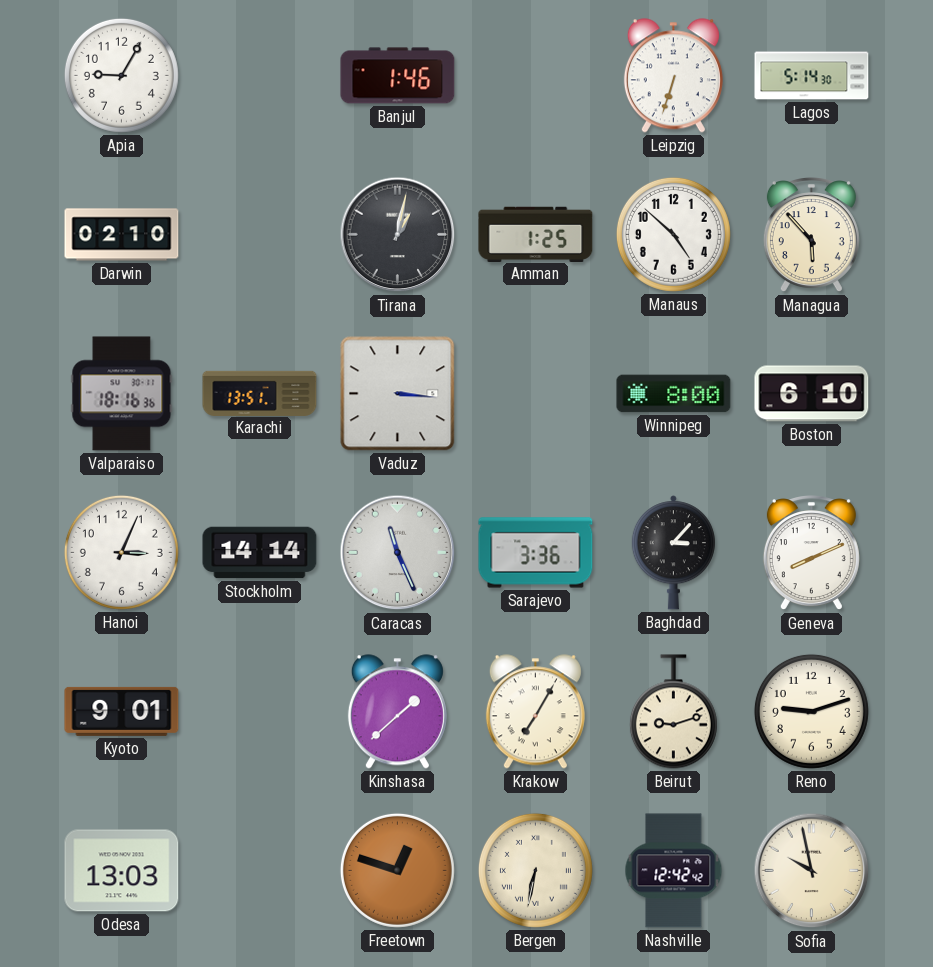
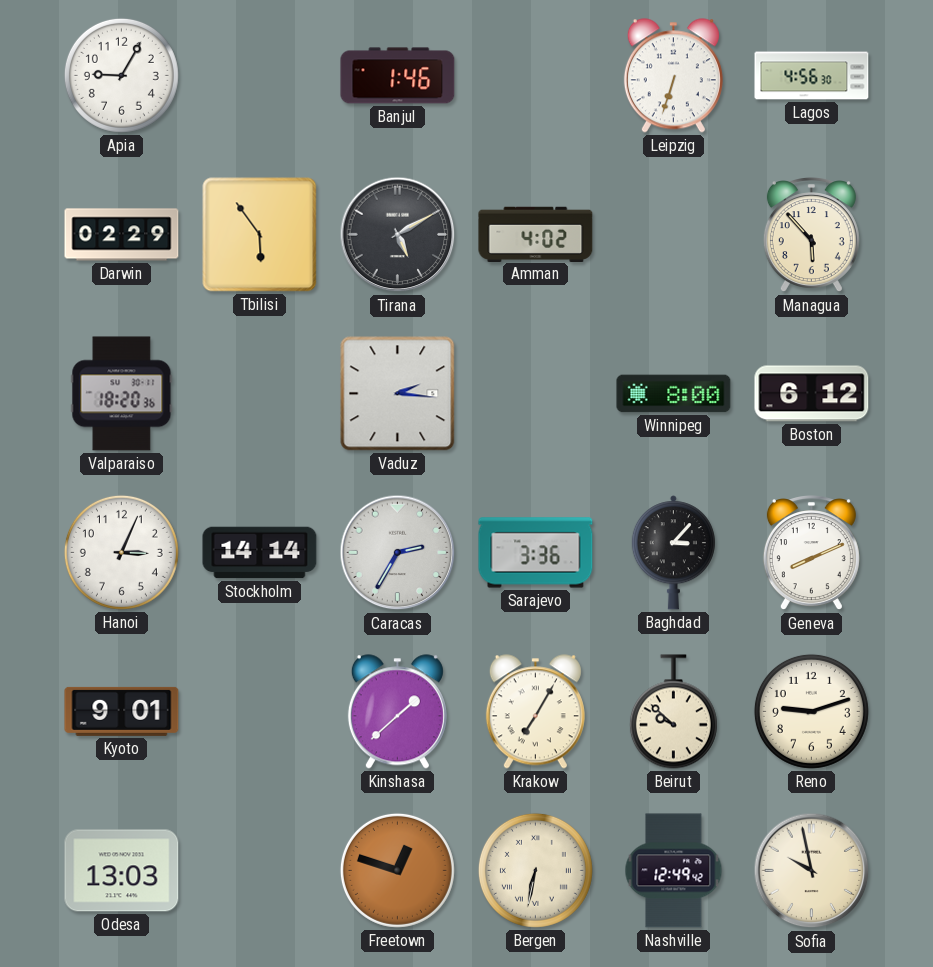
Lagos: 5:14 -> 4:56 (812, 76)
Darwin: 02:10 -> 02:29 (122, 235)
Tbilisi: none -> 5:54 (260, 235)
Tirana: 1:02 -> 5:10 (398, 235)
Amman: 1:25 -> 4:02 (536, 234)
Manaus: 4:52 -> none (673, 234)
Valparaiso: 18:16 -> 18:20 (122, 394)
Karachi: 13:51 -> none (260, 393)
Vaduz: 3:16 -> 2:16 (398, 394)
Boston: 6:10 -> 6:12 (812, 394)
Caracas: 11:26 -> 2:35 (398, 553)
Beirut: 9:12 -> 9:52 (673, 712)
Nashville: 12:42 -> 12:49 (674, 871)
